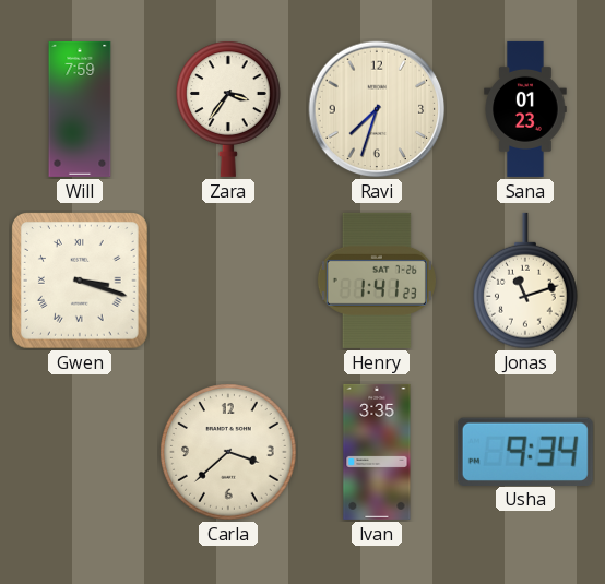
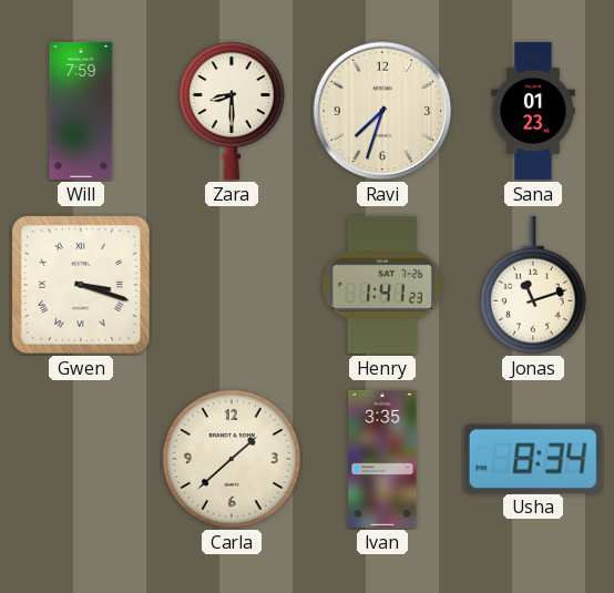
Zara: 3:36 -> 8:30 (233, 111)
Carla: 3:38 -> 1:38 (232, 459)
Usha: 9:34 -> 8:34 (533, 458)
